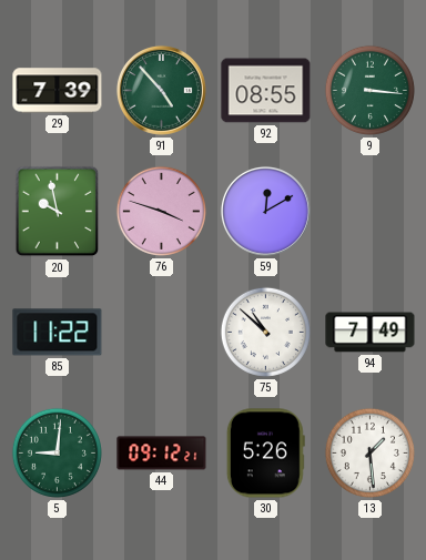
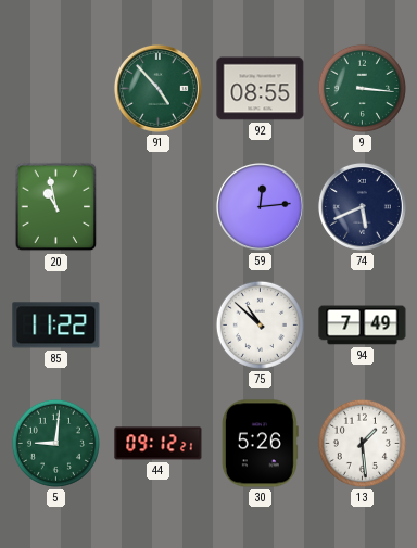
29: 7:39 -> none (58, 91)
20: 9:58 -> 10:58 (56, 207)
76: 3:48 -> none (161, 211)
59: 12:10 -> 12:14 (260, 206)
74: none -> 5:41 (362, 206)
